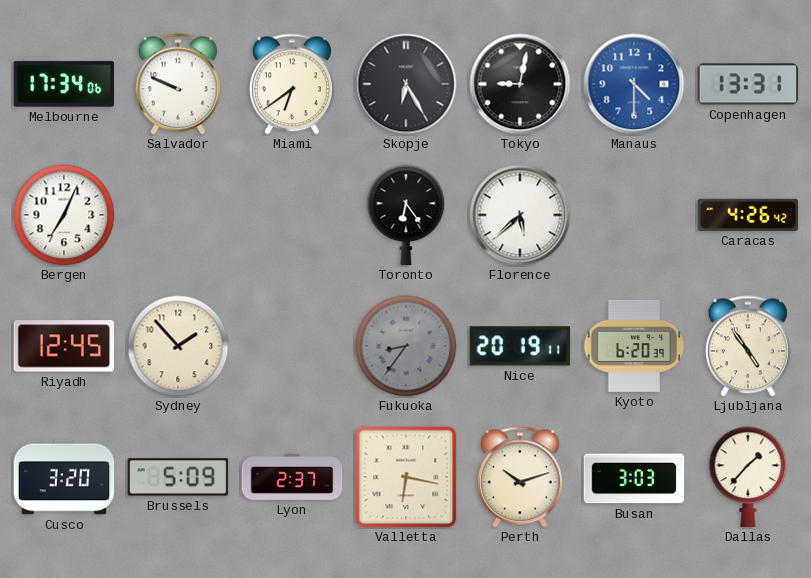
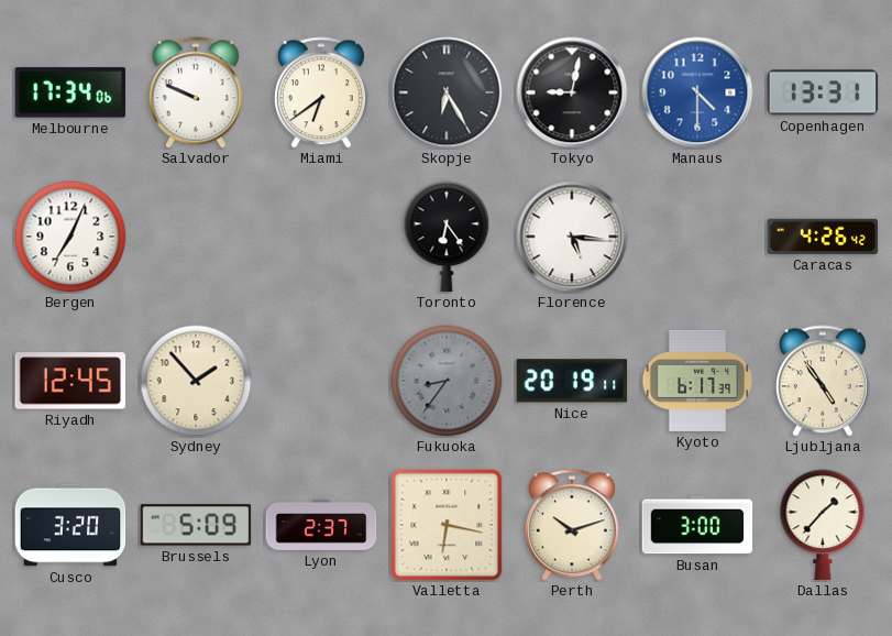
Florence: 5:38 -> 5:16 (572, 237)
Kyoto: 6:20 -> 6:17 (697, 381)
Busan: 3:03 -> 3:00 (697, 525)
